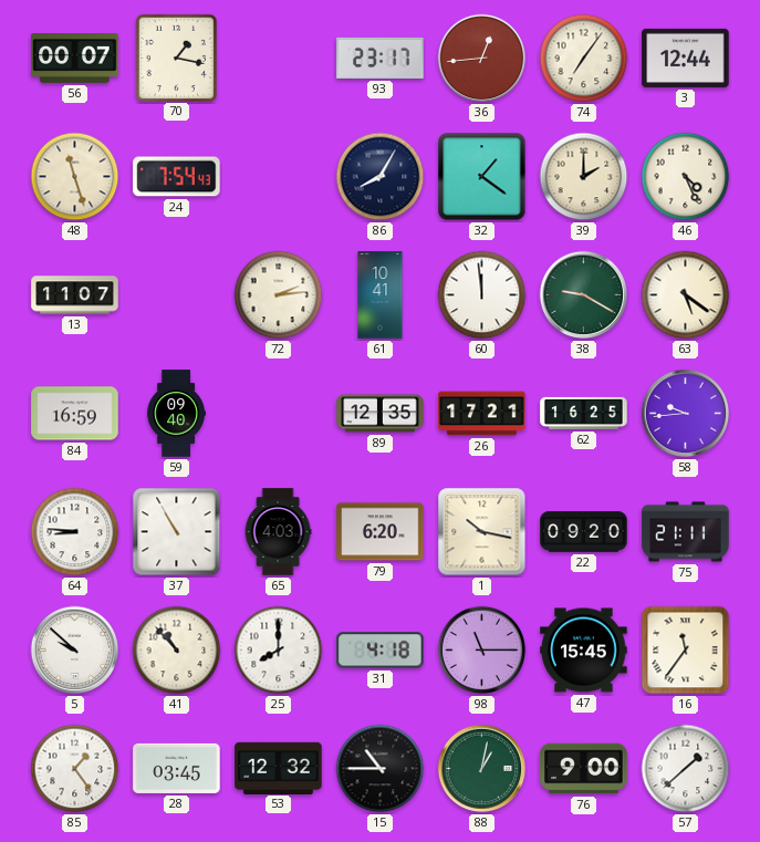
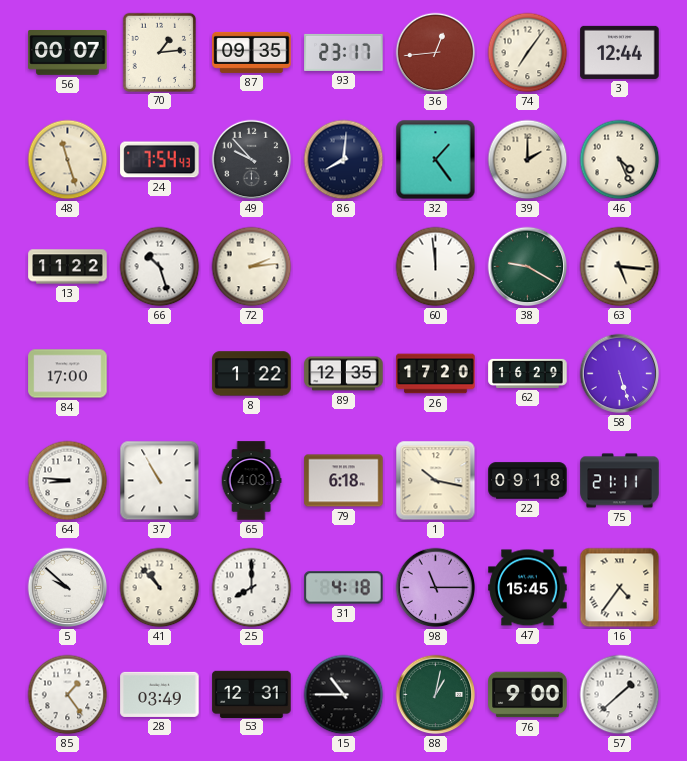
70: 1:17 -> 1:14 (159, 52)
87: none -> 09:35 (252, 52)
49: none -> 9:53 (252, 160)
86: 8:05 -> 8:01 (344, 160)
32: 1:21 -> 1:24 (436, 160)
13: 11:07 -> 11:22 (68, 267)
66: none -> 10:27 (160, 267)
61: 10:41 -> none (381, 295)
63: 5:21 -> 5:16 (620, 267)
84: 16:59 -> 17:00 (68, 374)
59: 09:40 -> none (176, 414)
8: none -> 1:22 (252, 374)
26: 17:21 -> 17:20 (436, 374)
62: 16:25 -> 16:29 (528, 373)
58: 9:44 -> 5:27 (620, 374)
79: 6:20 -> 6:18 (344, 481)
22: 09:20 -> 09:18 (528, 481)
16: 11:36 -> 4:36 (620, 588)
28: 03:45 -> 03:49 (160, 694)
53: 12:32 -> 12:31 (252, 694)
